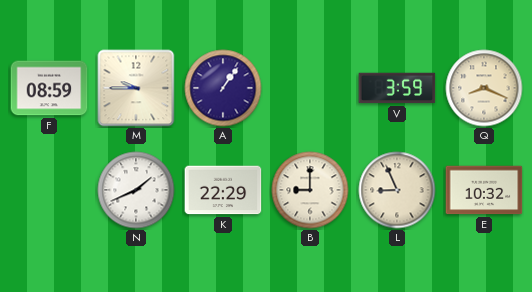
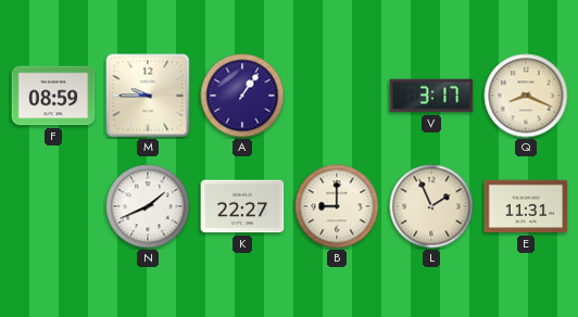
V: 3:59 -> 3:17 (431, 96)
K: 22:29 -> 22:27 (242, 206)
L: 8:56 -> 1:56 (431, 206)
E: 10:32 -> 11:31 (526, 206)
